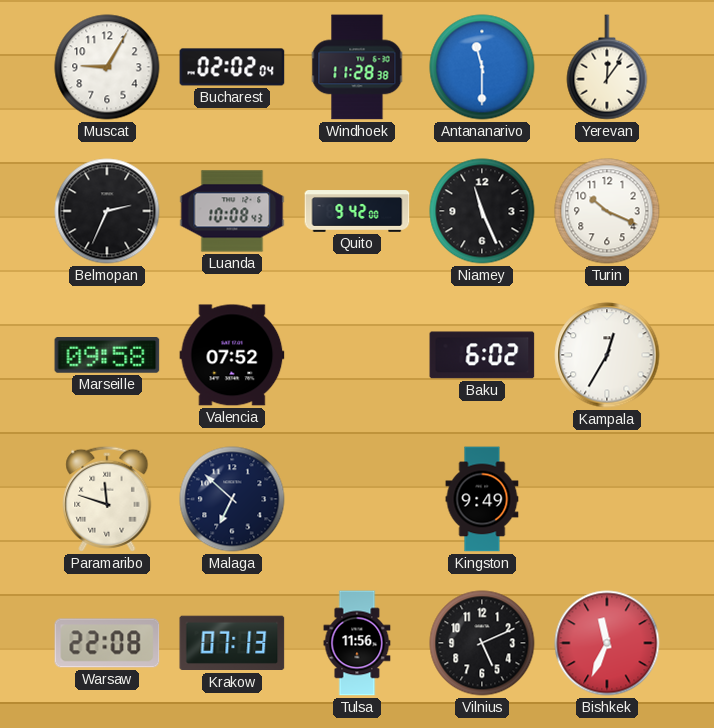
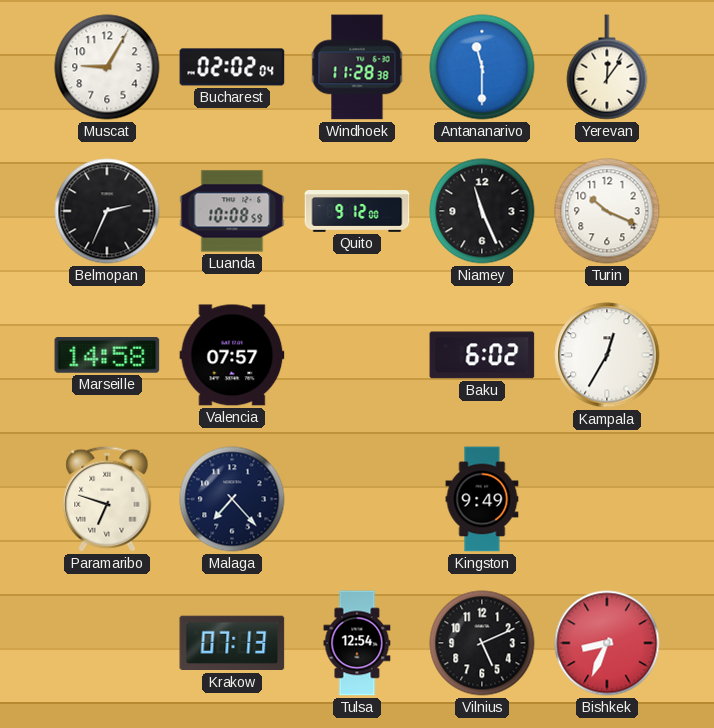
Luanda: 10:08:43 -> 10:08:59 (232, 211)
Quito: 9:42 -> 9:12 (357, 211)
Marseille: 09:58 -> 14:58 (107, 356)
Valencia: 07:52 -> 07:57 (232, 355)
Paramaribo: 11:48 -> 6:48 (107, 499)
Malaga: 6:52 -> 7:23 (232, 499)
Warsaw: 22:08 -> none (107, 643)
Tulsa: 11:56 -> 12:54 (357, 643)
Bishkek: 11:34 -> 8:34 (607, 643)
